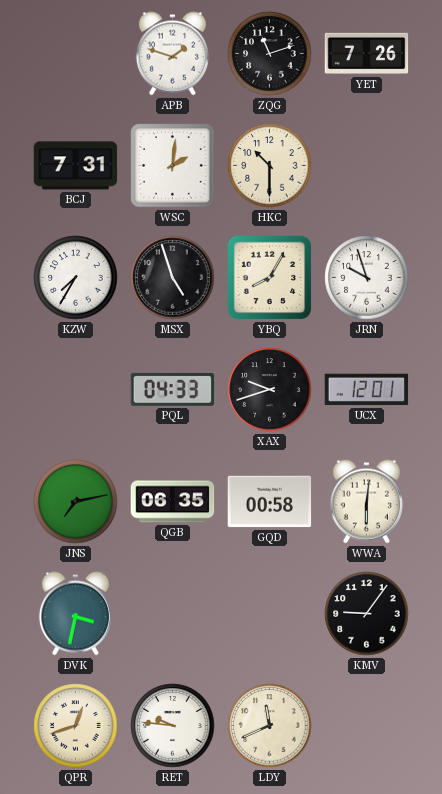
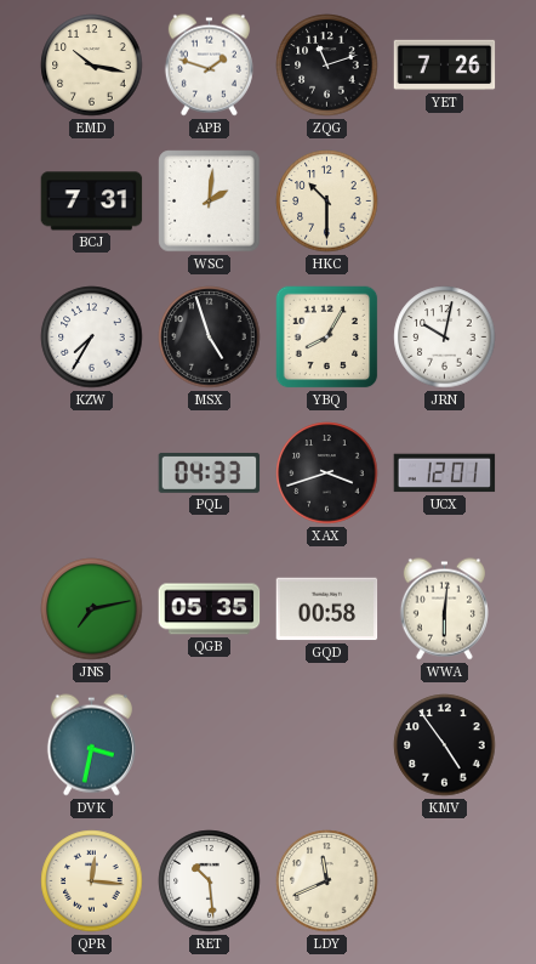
EMD: none -> 10:17 (92, 66)
JRN: 9:57 -> 10:02 (445, 338)
XAX: 9:42 -> 3:42 (327, 474)
QGB: 06:35 -> 05:35 (210, 609)
KMV: 9:06 -> 4:54 (445, 745)
QPR: 12:42 -> 12:16 (92, 881)
RET: 9:46 -> 10:29 (210, 881)
